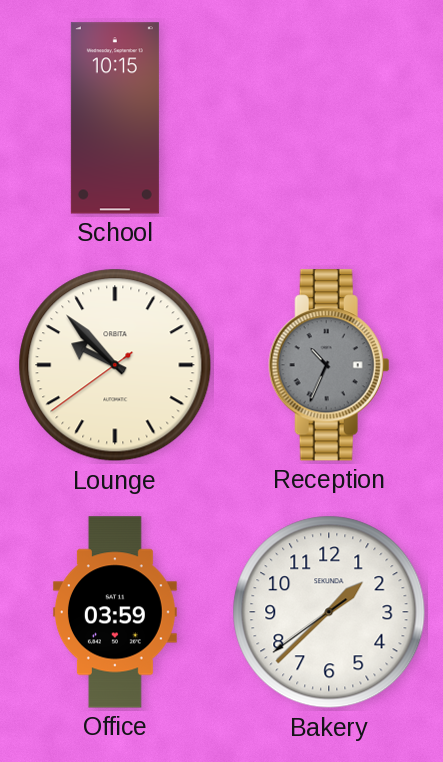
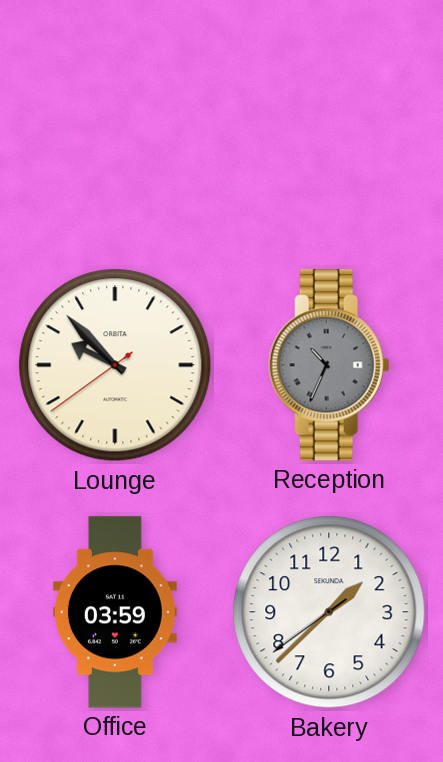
School: 10:15 -> none (115, 118)
